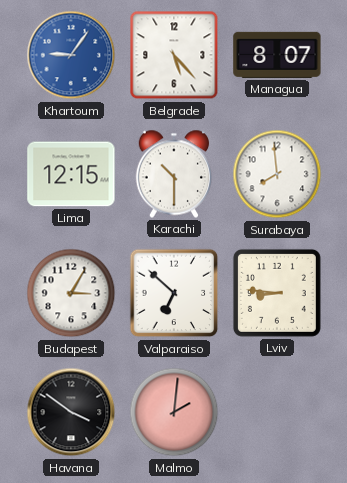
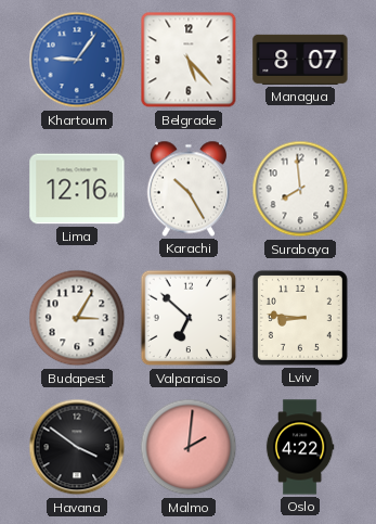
Lima: 12:15 -> 12:16 (77, 189)
Karachi: 10:30 -> 10:25 (189, 189)
Oslo: none -> 4:22 (300, 447)
